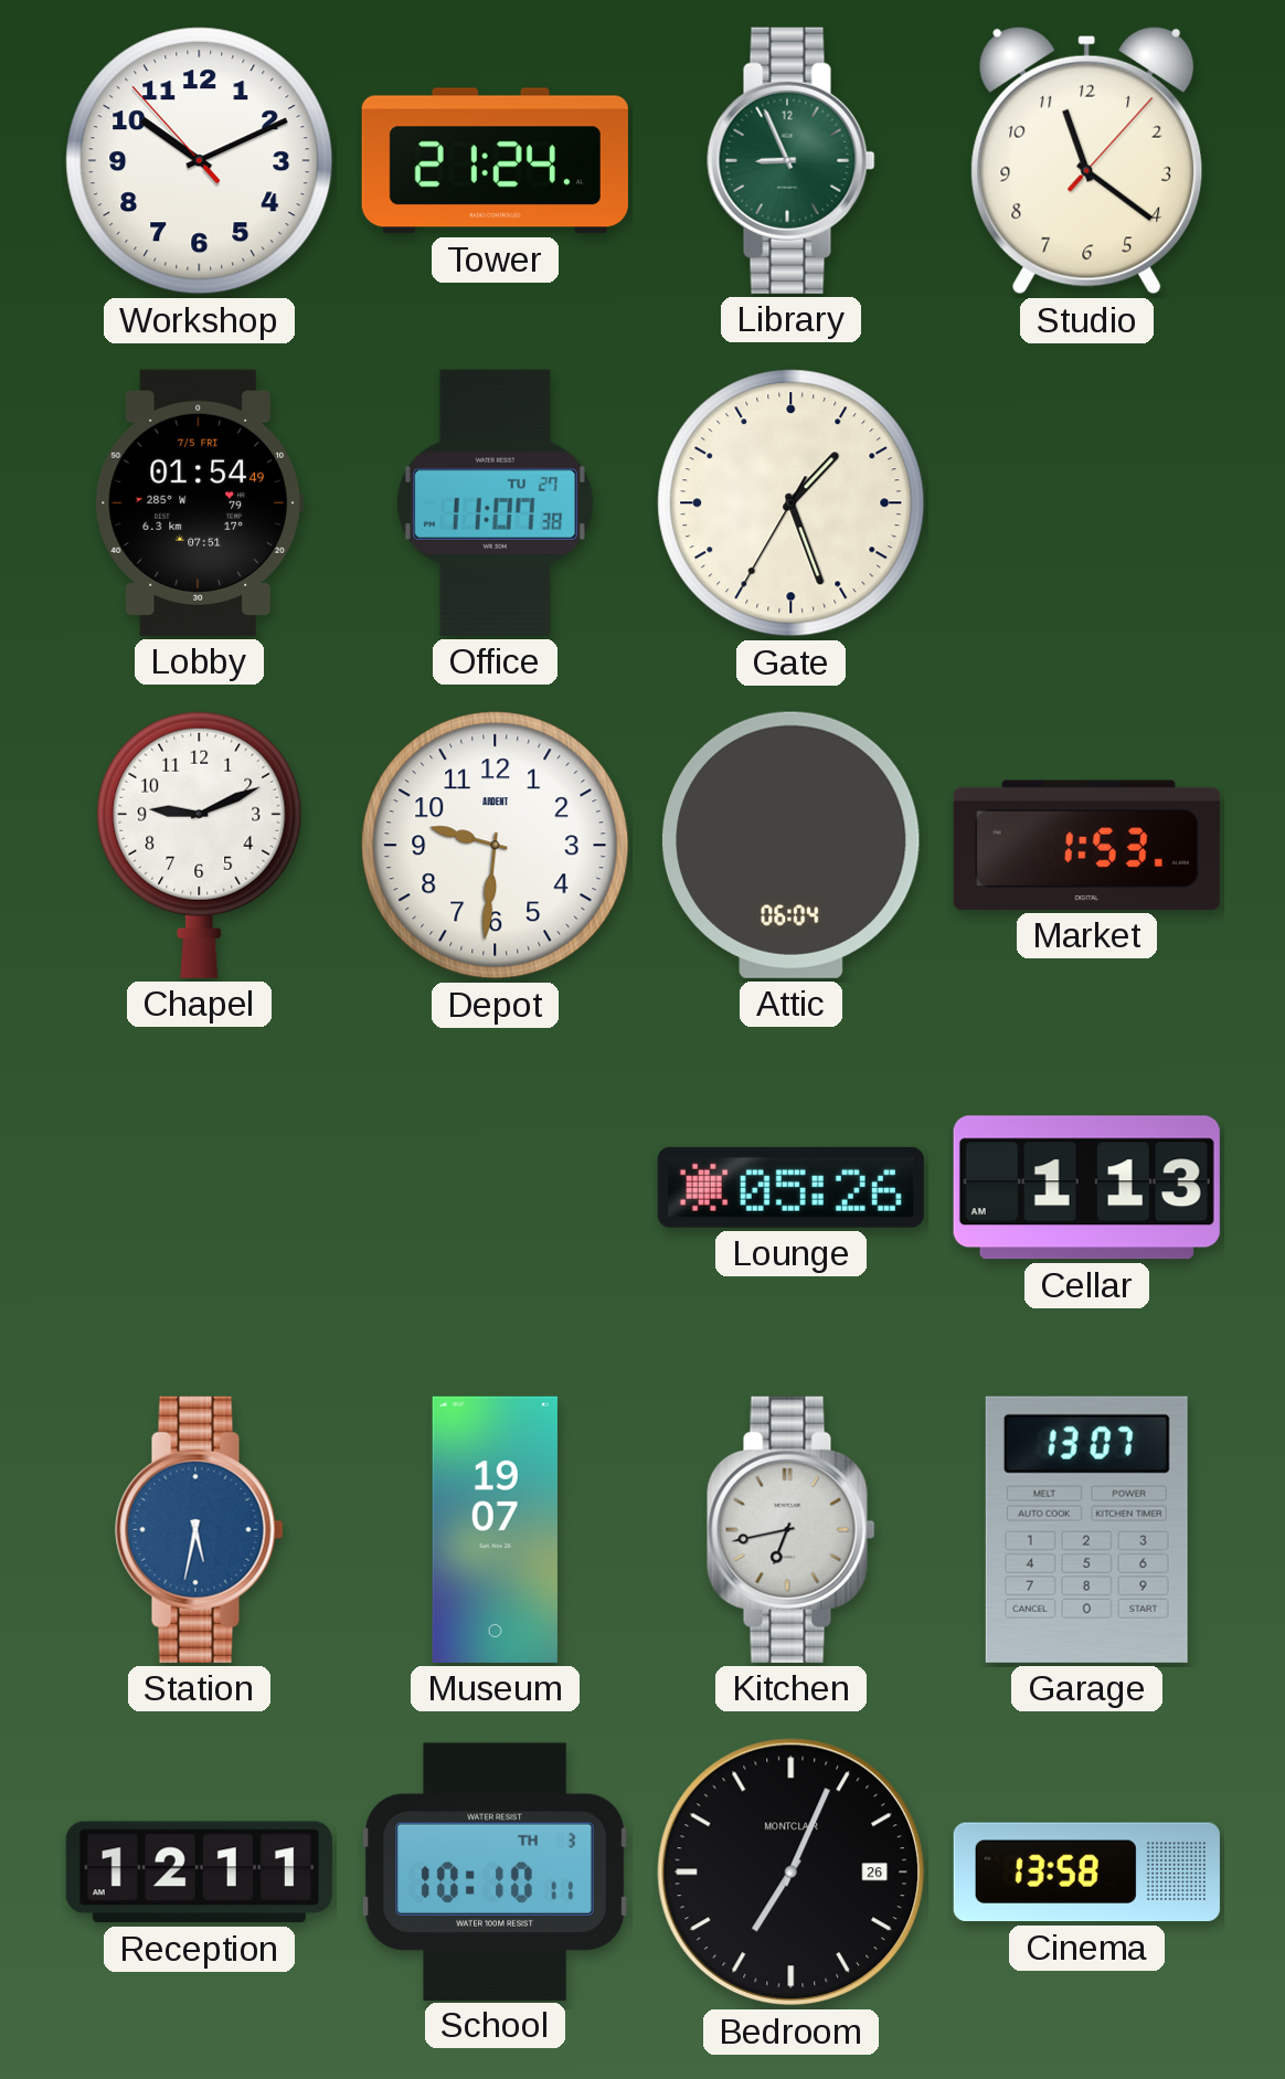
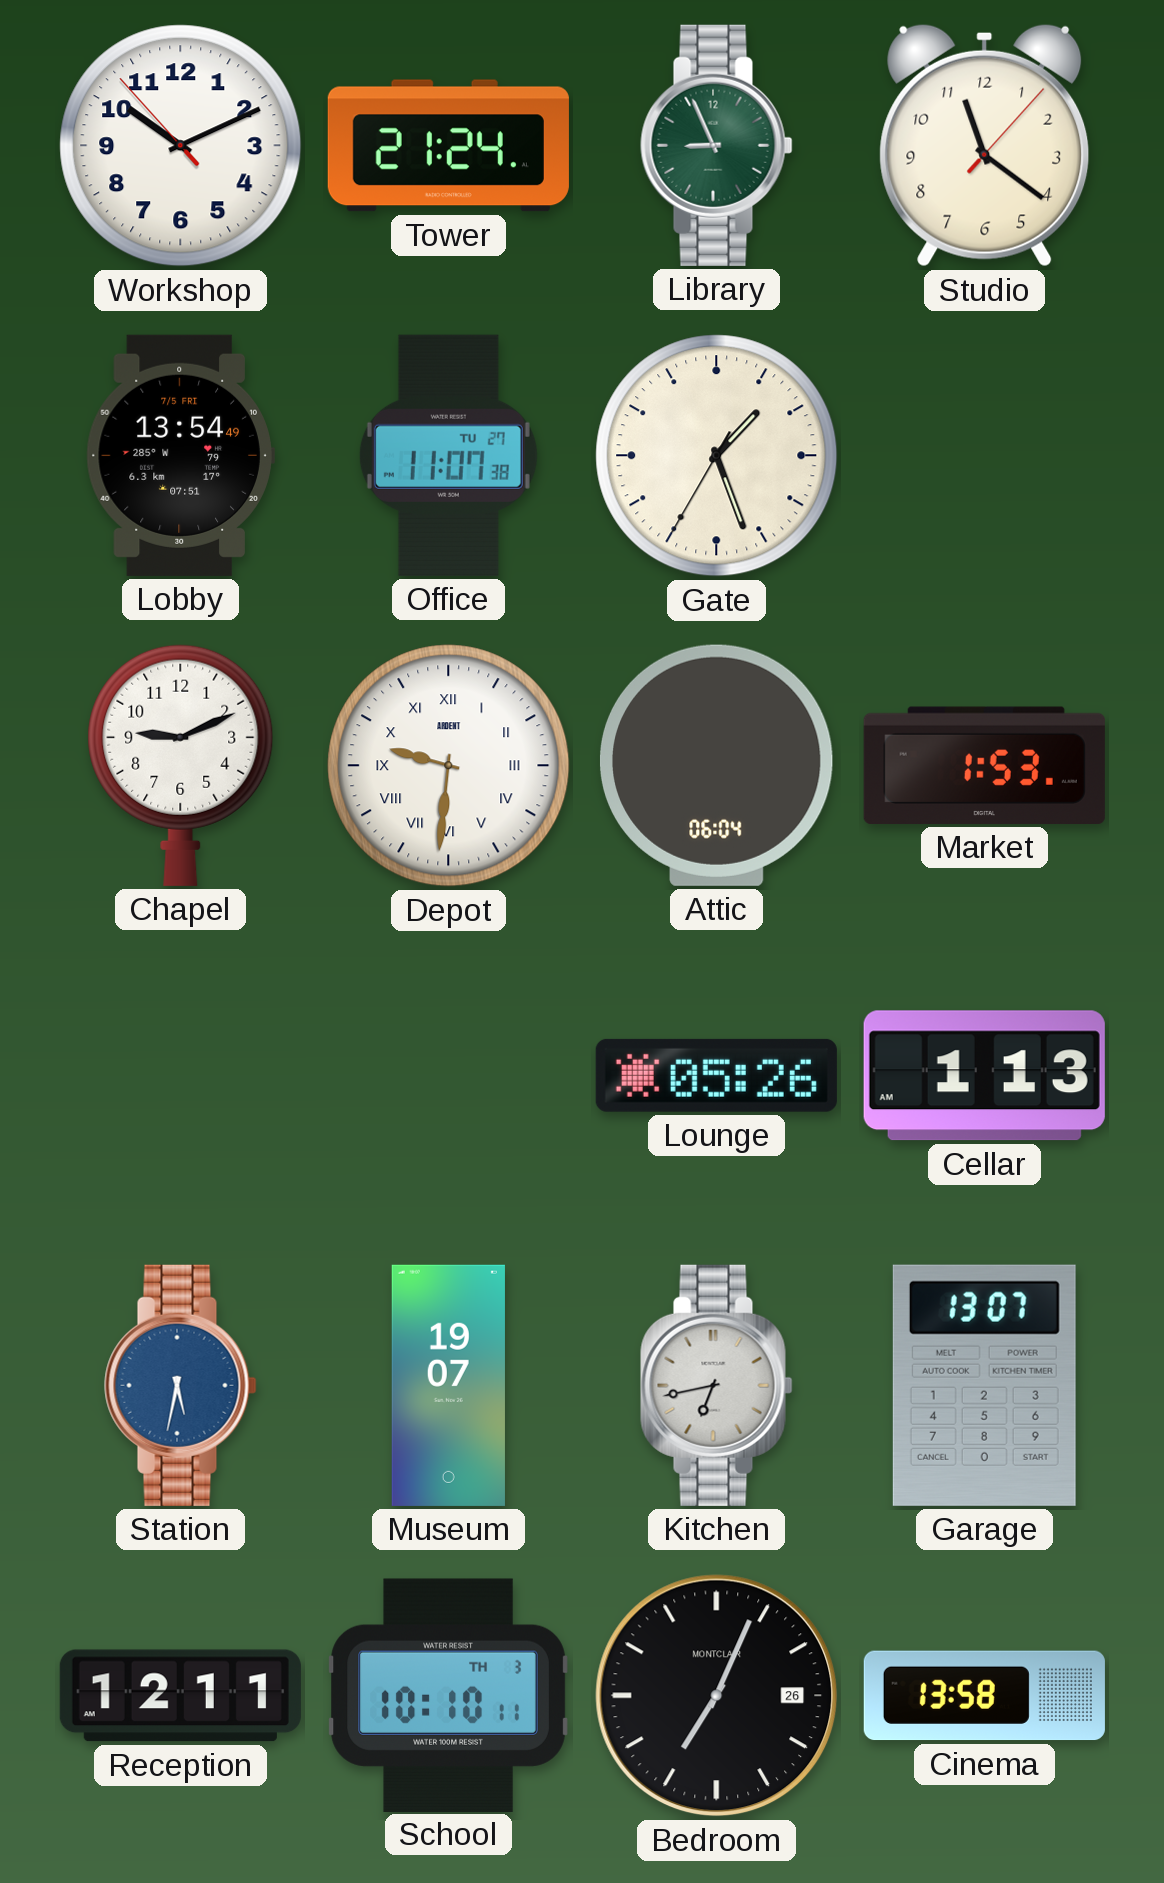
Lobby: 01:54 -> 13:54 (180, 455)
Depot numerals: Arabic -> Roman (449, 766)
